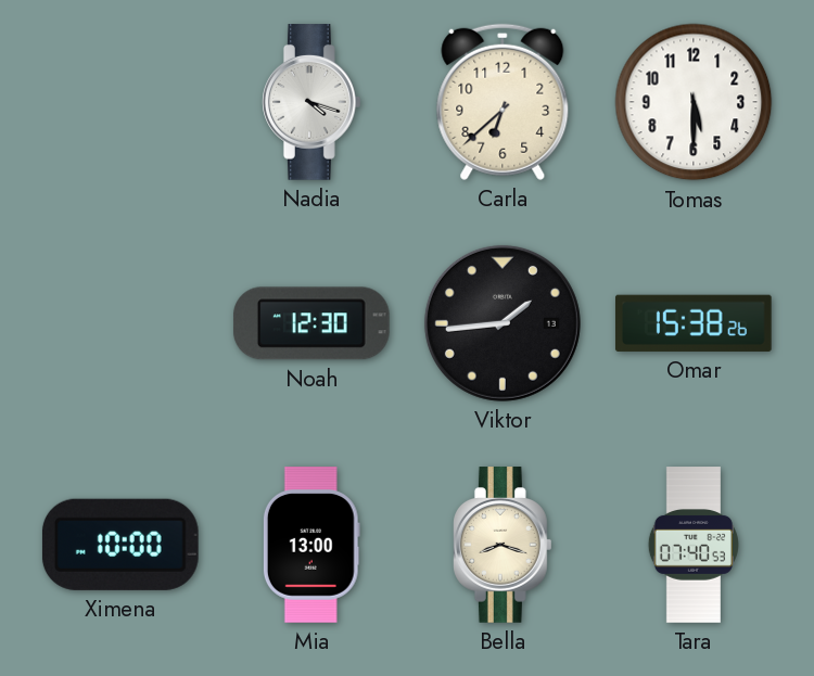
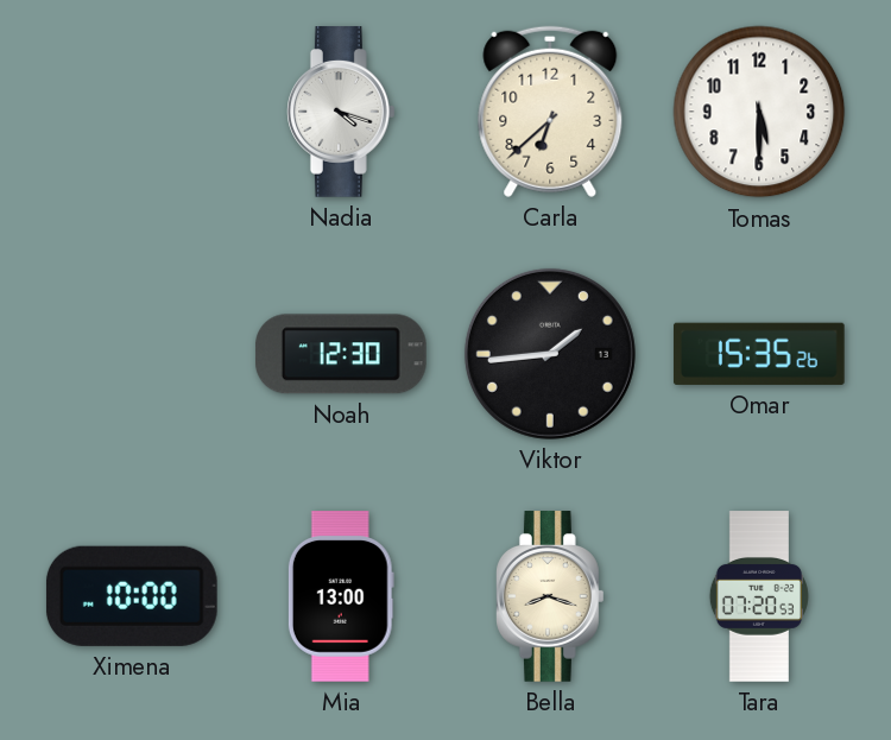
Omar: 15:38 -> 15:35 (759, 354)
Tara: 07:40 -> 07:20 (759, 596)
